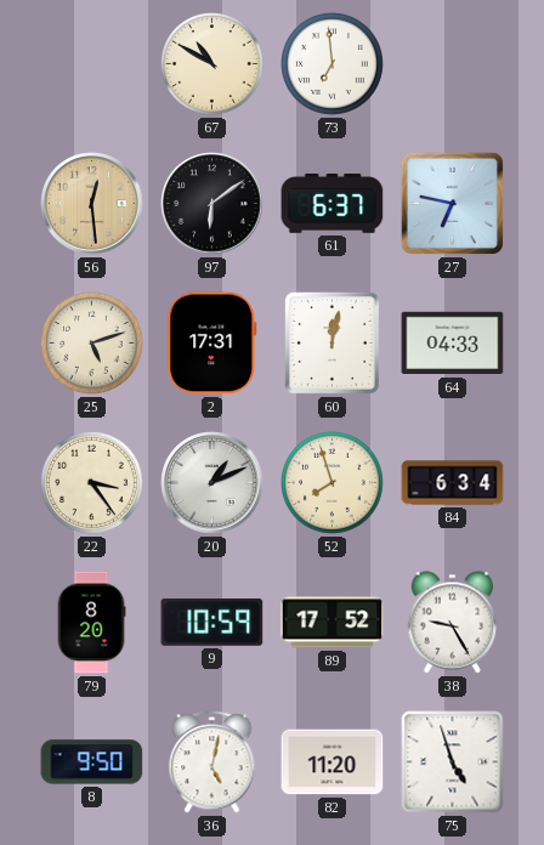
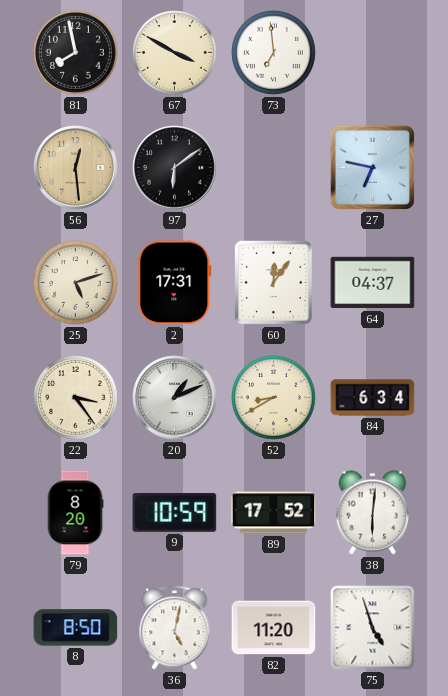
81: none -> 7:58 (76, 53)
67: 10:50 -> 3:50 (175, 53)
61: 6:37 -> none (333, 203)
60: 12:02 -> 12:06 (273, 282)
64: 04:33 -> 04:37 (373, 283)
52: 7:57 -> 8:40 (274, 398)
38: 9:25 -> 6:01 (373, 513)
8: 9:50 -> 8:50 (76, 628)
